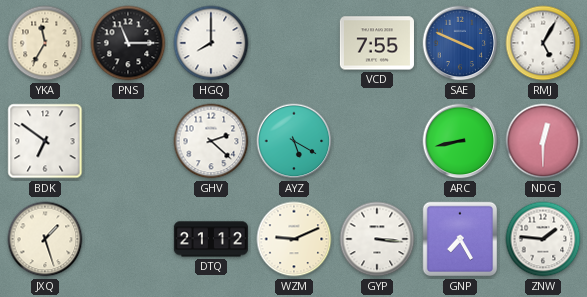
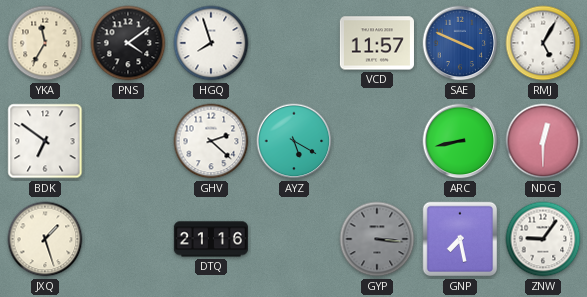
PNS: 11:15 -> 4:09 (128, 43)
HGQ: 8:00 -> 7:57 (211, 43)
VCD: 7:55 -> 11:57 (377, 43)
DTQ: 21:12 -> 21:16 (211, 239)
WZM: 9:11 -> none (294, 239)
GYP dial: white -> grey (377, 239)
GNP: 7:25 -> 7:28 (460, 239)
ZNW: 1:46 -> 9:06 (543, 239)
